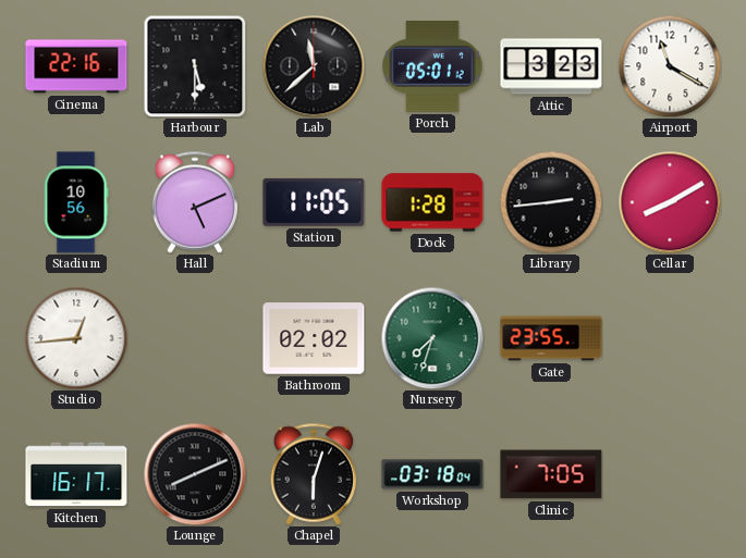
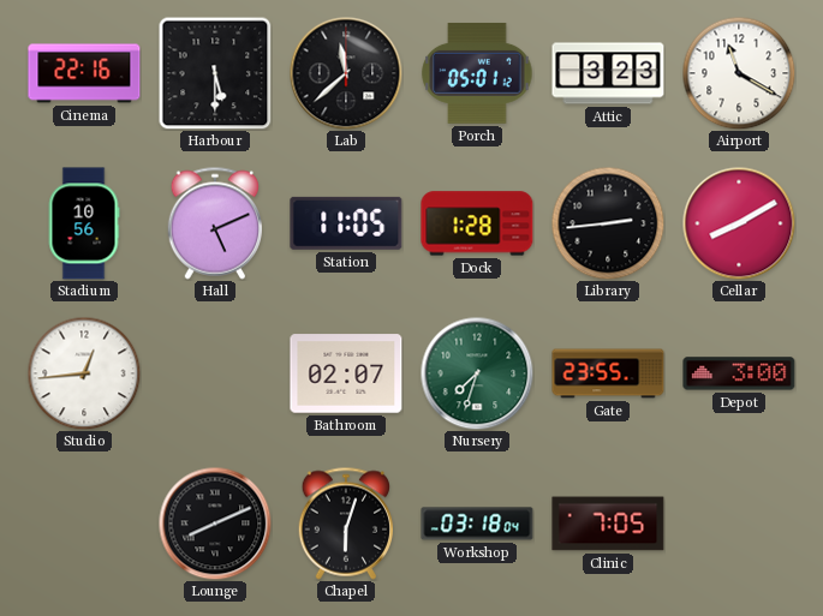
Bathroom: 02:02 -> 02:07 (346, 373)
Depot: none -> 3:00 (739, 373)
Kitchen: 16:17 -> none (76, 474)
